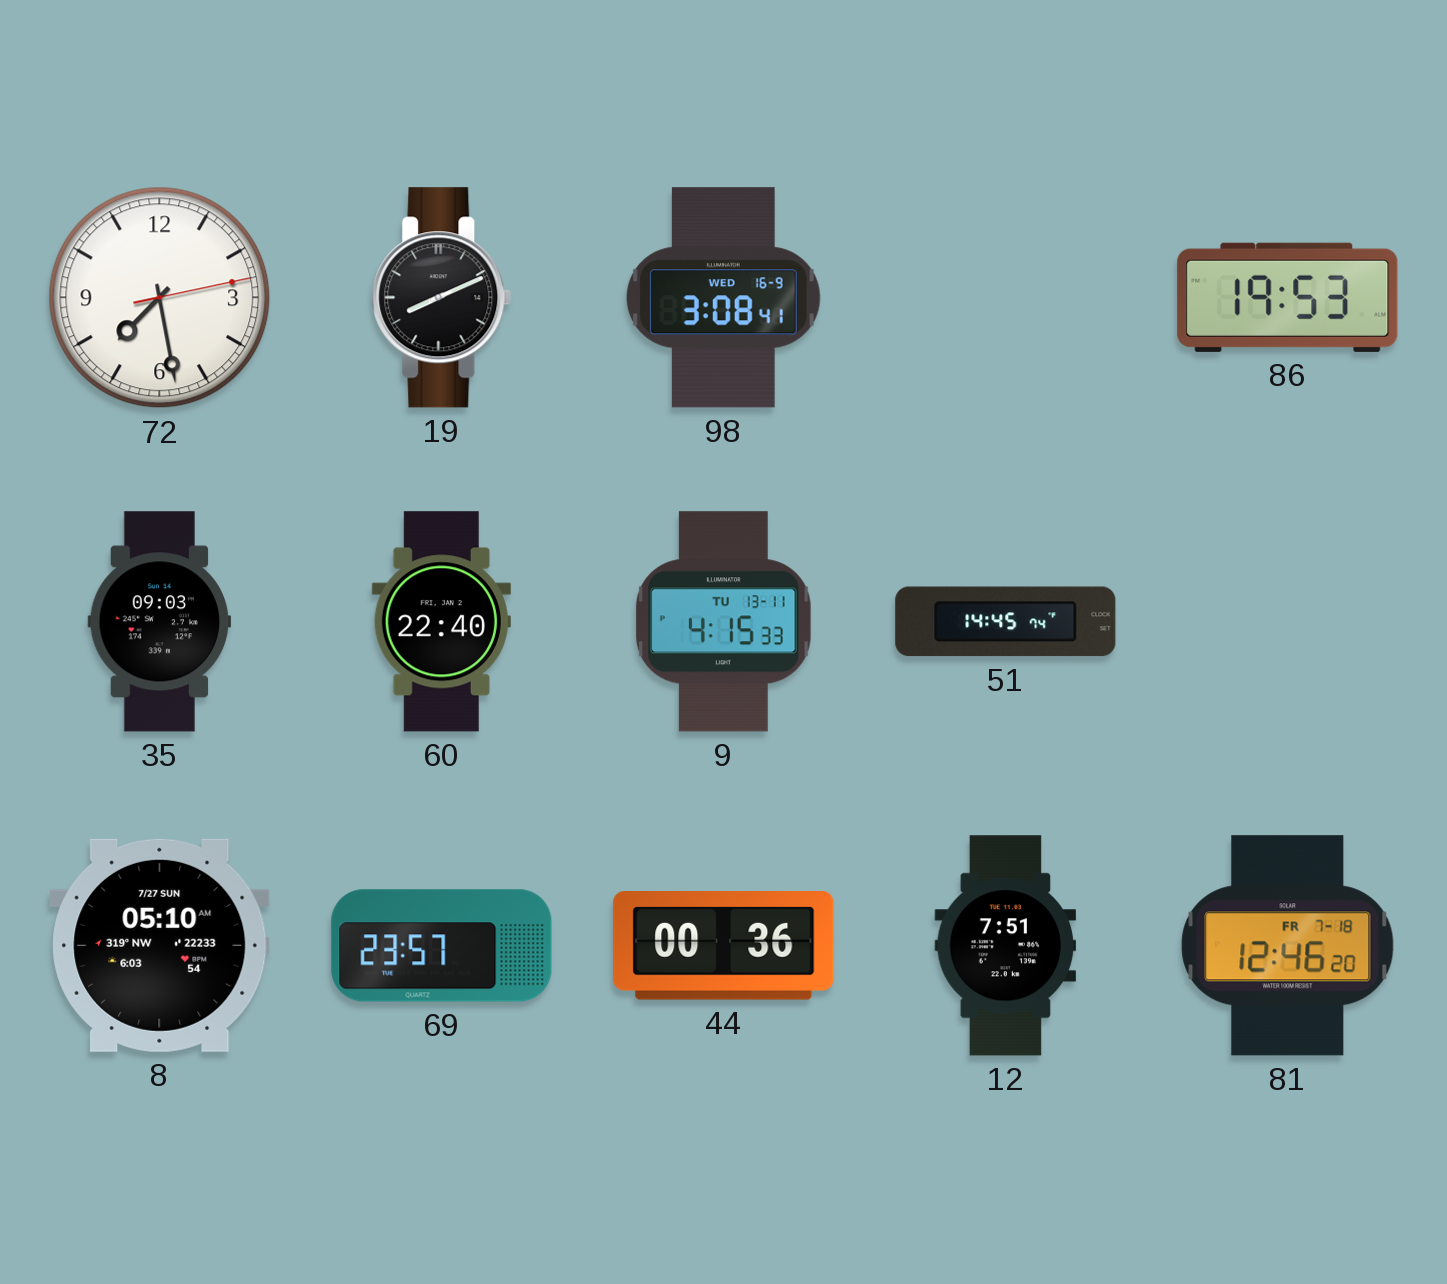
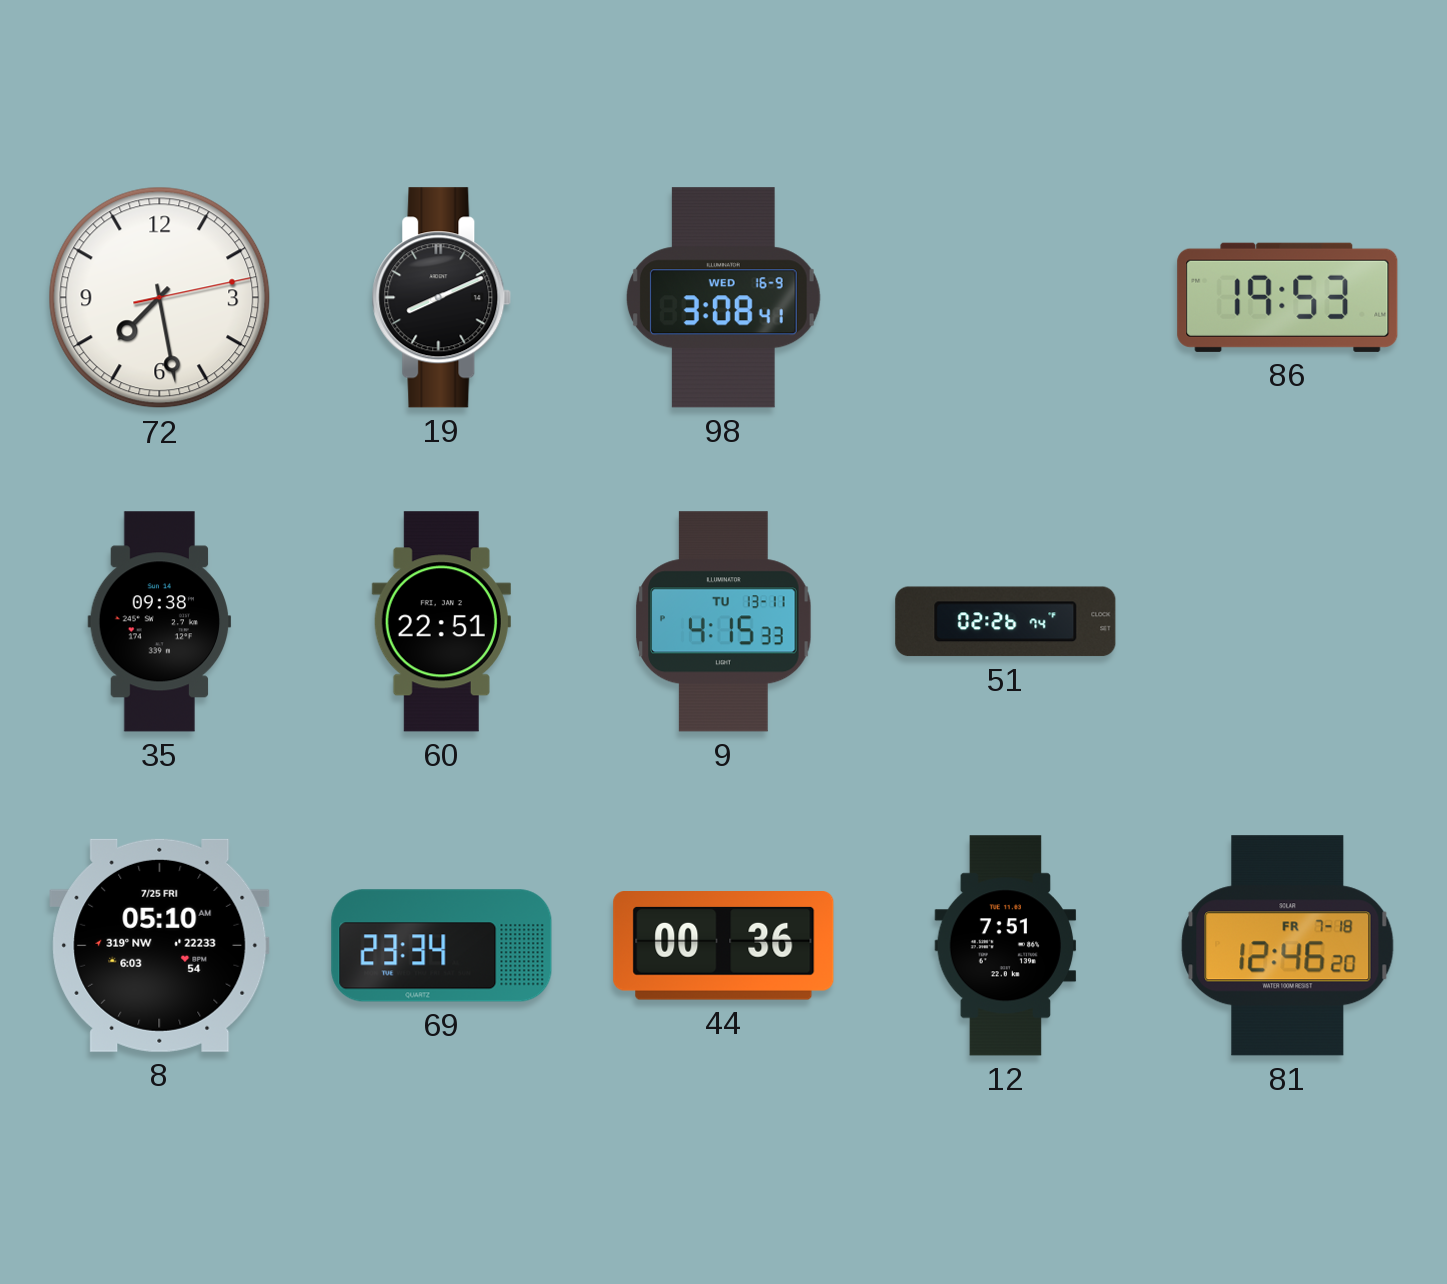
35: 09:03 -> 09:38 (160, 622)
60: 22:40 -> 22:51 (441, 622)
51: 14:45 -> 02:26 (1006, 622)
8 date: 7/27 SUN -> 7/25 FRI (160, 945)
69: 23:57 -> 23:34 (442, 946)
